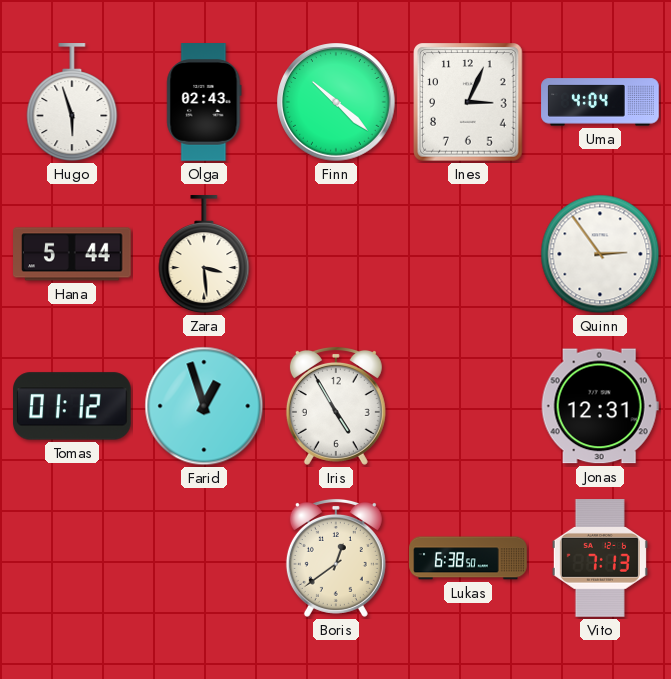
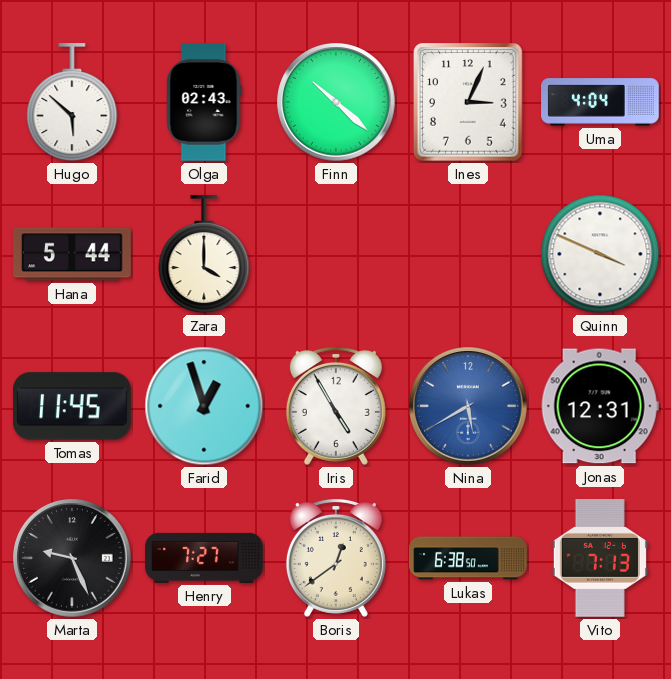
Hugo: 5:57 -> 5:52 (72, 103)
Zara: 3:29 -> 4:00 (204, 255)
Quinn: 2:54 -> 3:49 (600, 254)
Tomas: 01:12 -> 11:45 (72, 406)
Nina: none -> 5:40 (468, 406)
Marta: none -> 9:26 (72, 558)
Henry: none -> 7:27 (204, 558)
